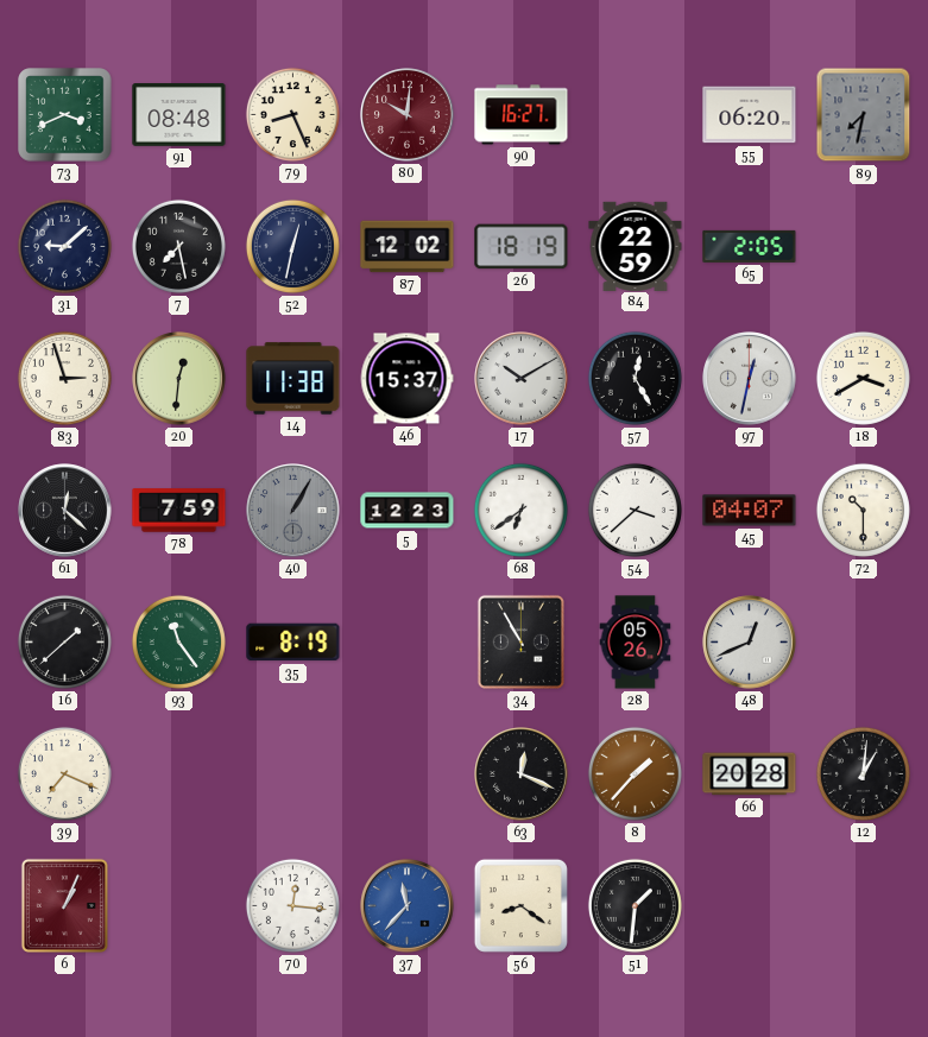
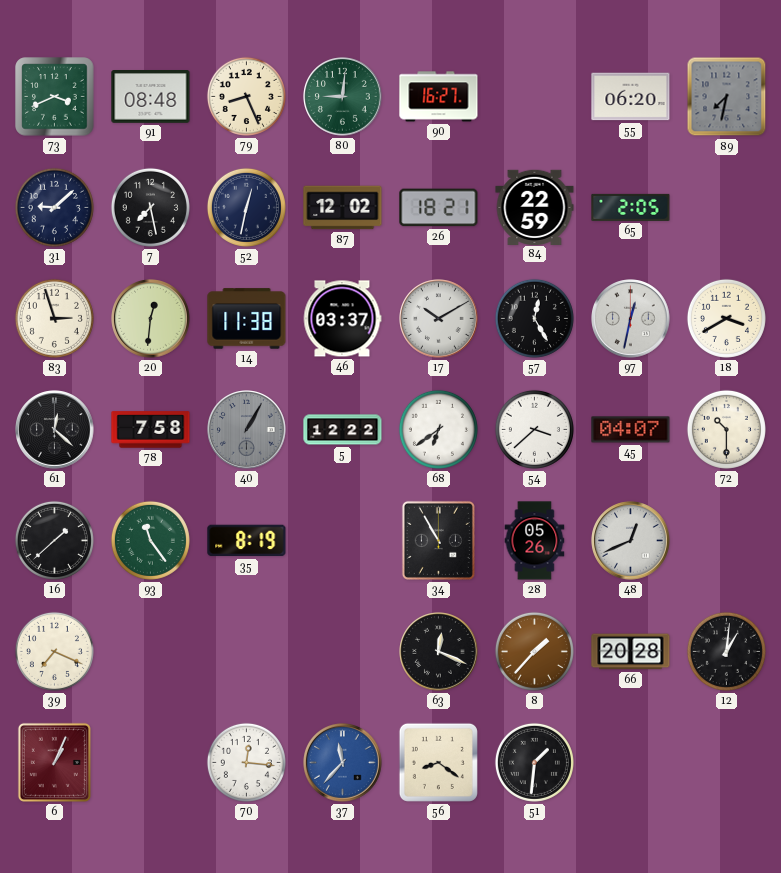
80: 10:01 -> 9:01 (343, 97)
80 dial: burgundy -> green (343, 97)
26: 18:19 -> 18:21 (439, 208)
46: 15:37 -> 03:37 (342, 319)
78: 7:59 -> 7:58 (151, 430)
5: 12:23 -> 12:22 (343, 430)
